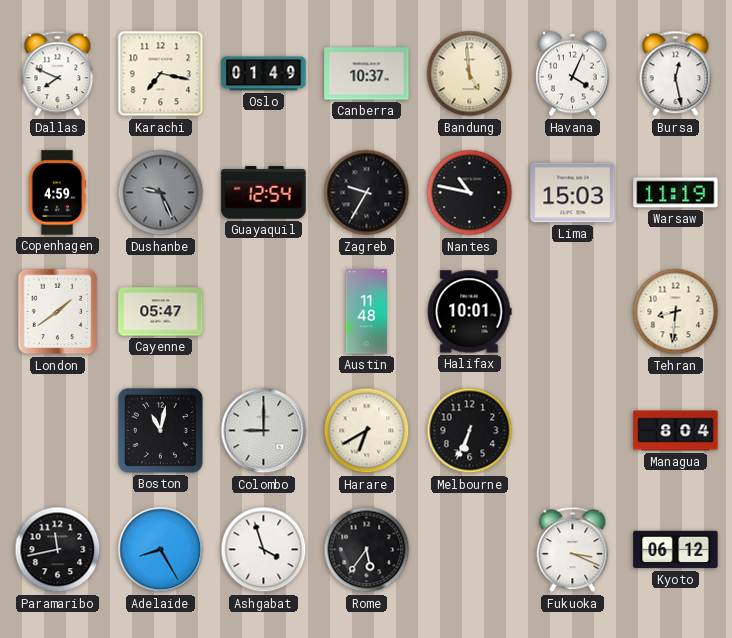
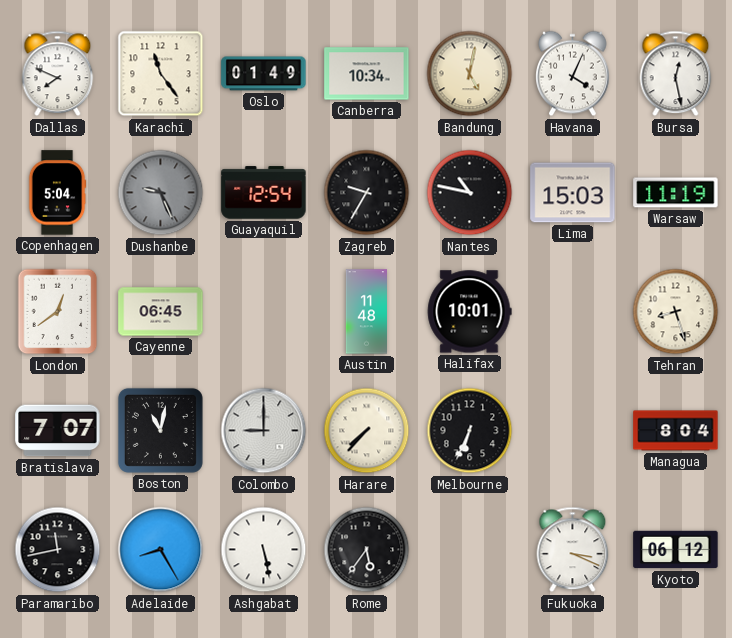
Karachi: 7:17 -> 11:24 (161, 74)
Canberra: 10:37 -> 10:34 (367, 74)
Bandung: 4:59 -> 5:02 (470, 74)
Copenhagen: 4:59 -> 5:04 (57, 193)
London: 1:39 -> 12:39 (58, 312)
Cayenne: 05:47 -> 06:45 (161, 312)
Tehran: 8:31 -> 8:27 (676, 312)
Bratislava: none -> 7:07 (58, 431)
Harare: 6:40 -> 7:37 (367, 431)
Ashgabat: 3:57 -> 5:28 (264, 550)
